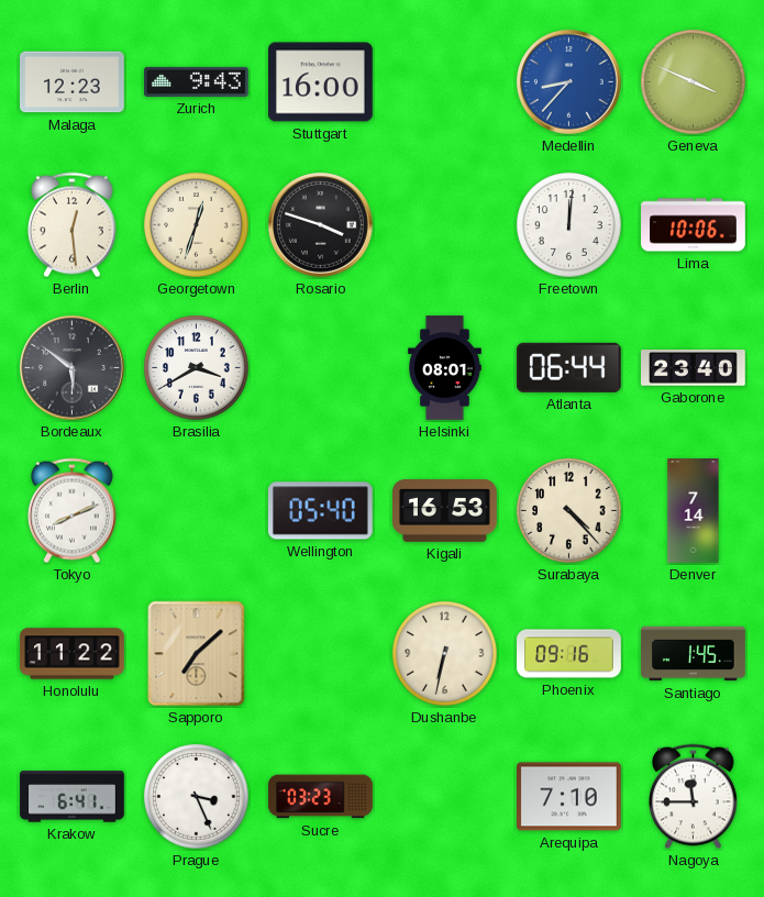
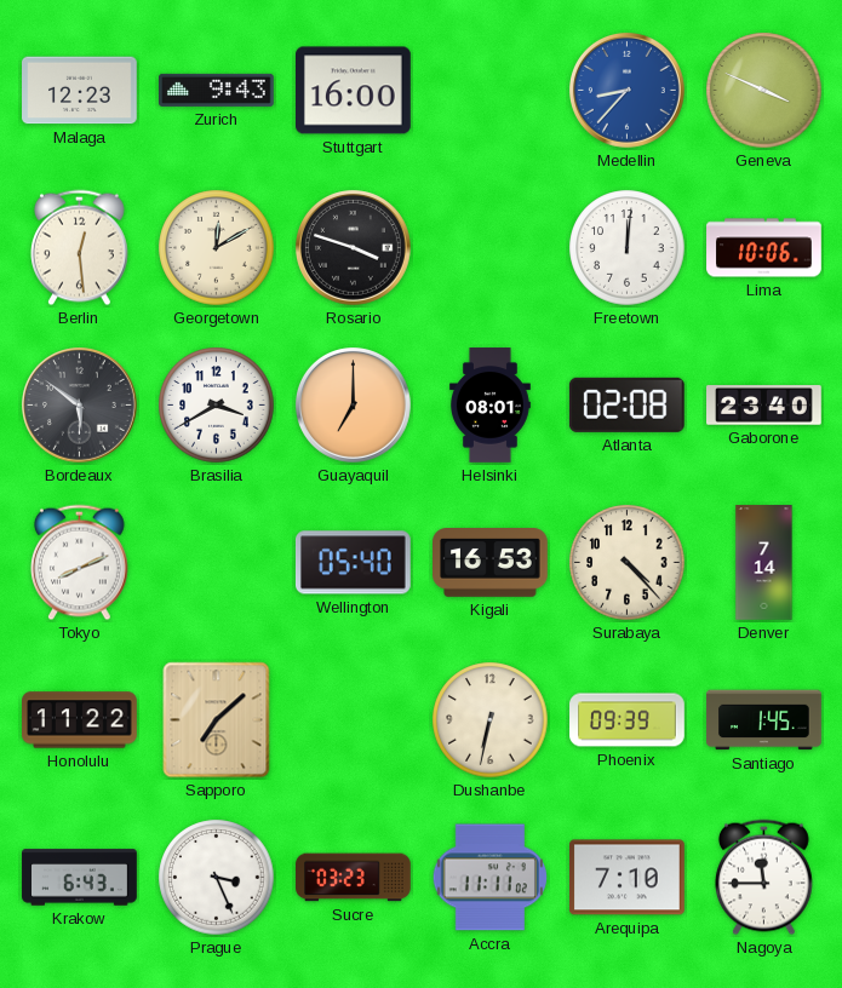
Georgetown: 12:33 -> 12:10 (217, 248)
Guayaquil: none -> 7:00 (354, 406)
Atlanta: 06:44 -> 02:08 (626, 404)
Phoenix: 09:16 -> 09:39 (628, 720)
Krakow: 6:41 -> 6:43 (80, 878)
Accra: none -> 11:11 (489, 878)
